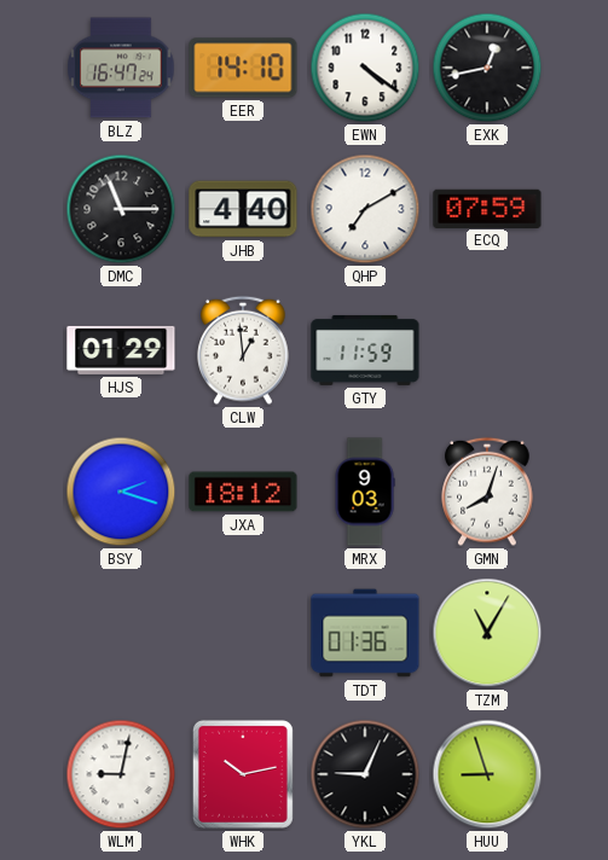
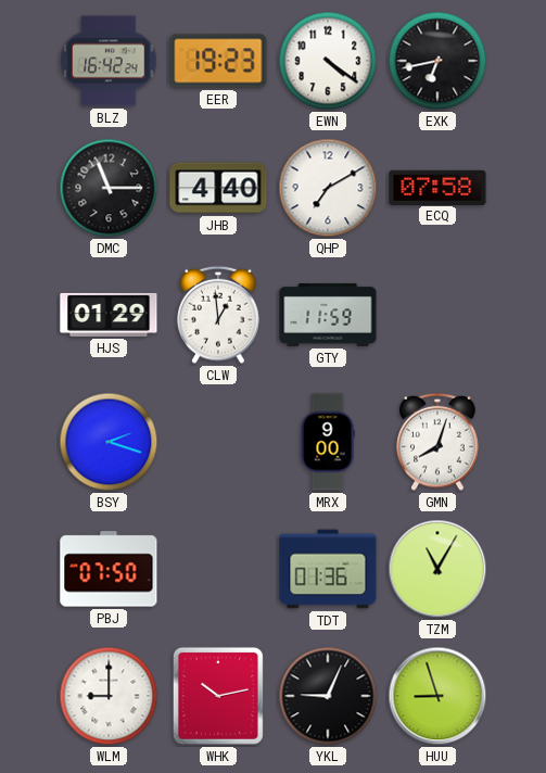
BLZ: 16:47 -> 16:42 (109, 61)
EER: 14:10 -> 19:23 (218, 61)
EXK: 12:43 -> 6:43 (437, 61)
ECQ: 07:59 -> 07:58 (437, 187)
JXA: 18:12 -> none (243, 492)
MRX: 9:03 -> 9:00 (328, 442)
PBJ: none -> 07:50 (109, 569)
WLM: 9:02 -> 9:00 (109, 696)
